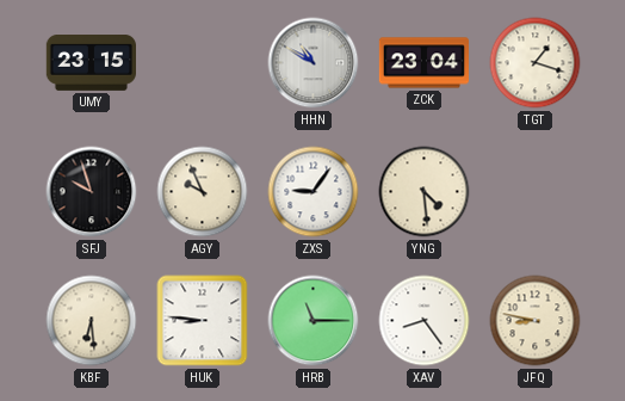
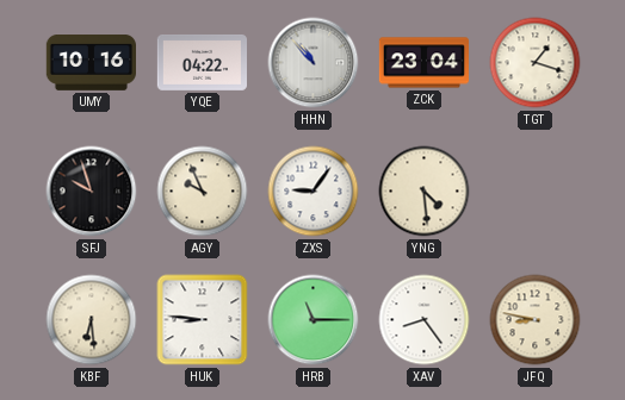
UMY: 23:15 -> 10:16 (91, 63)
YQE: none -> 04:22 (202, 62)
HHN: 10:50 -> 10:53 (314, 63)
